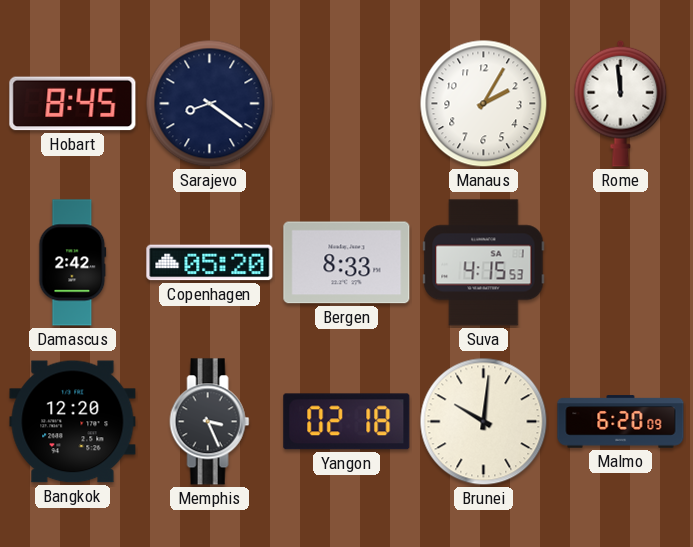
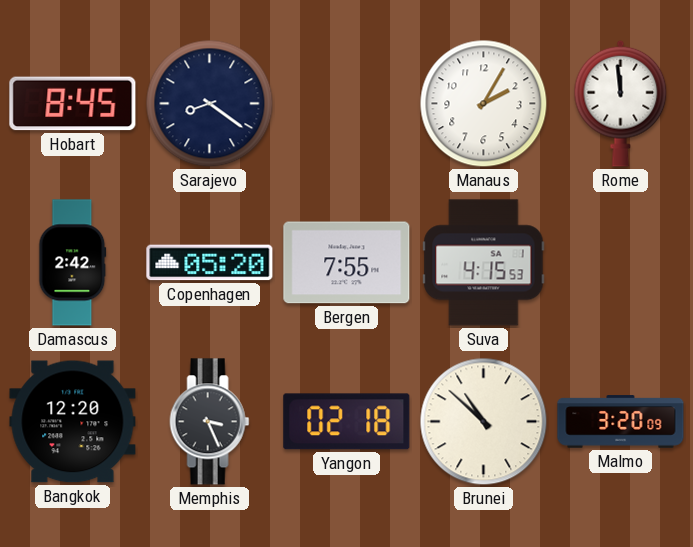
Bergen: 8:33 -> 7:55 (347, 263)
Brunei: 10:01 -> 10:52 (484, 422)
Malmo: 6:20 -> 3:20 (621, 422)
